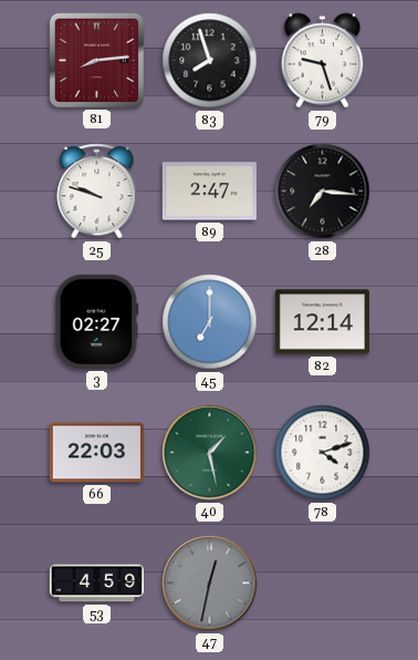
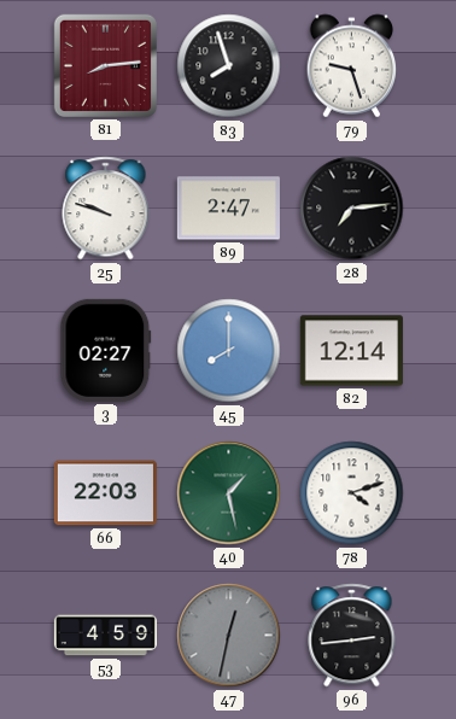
28: 7:16 -> 7:14 (352, 209)
45: 7:00 -> 8:00 (229, 351)
96: none -> 2:44 (352, 636)
